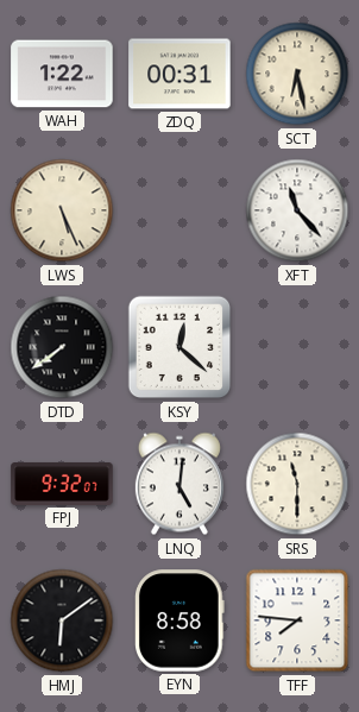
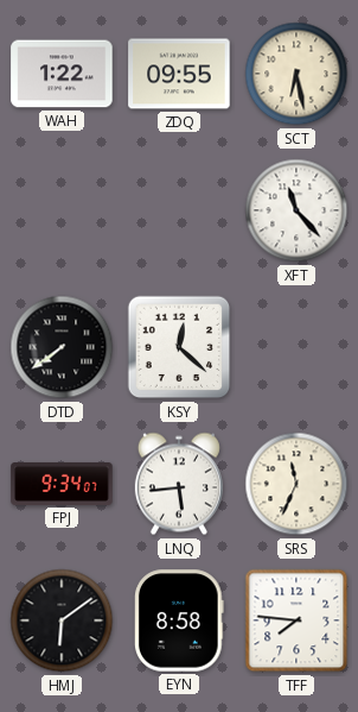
ZDQ: 00:31 -> 09:55 (179, 74)
LWS: 5:26 -> none (62, 210)
FPJ: 9:32 -> 9:34 (62, 484)
LNQ: 5:01 -> 5:44 (179, 484)
SRS: 11:30 -> 11:34 (296, 484)
